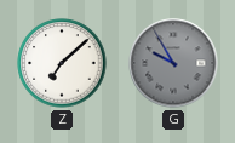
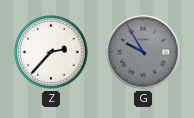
Z: 7:08 -> 2:37 (51, 52)
